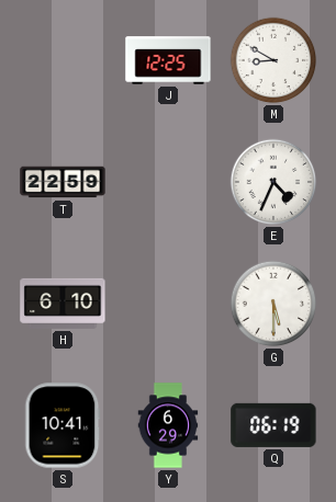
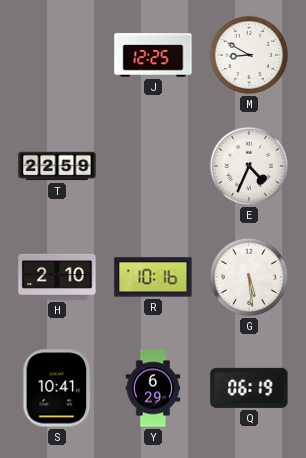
H: 6:10 -> 2:10 (57, 277)
R: none -> 10:16 (153, 277)
G: 5:30 -> 5:29 (249, 277)
